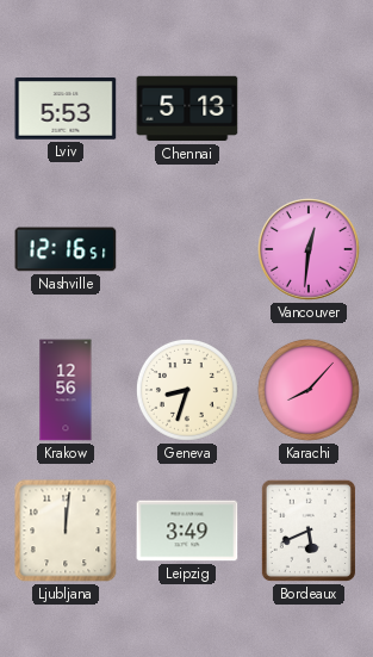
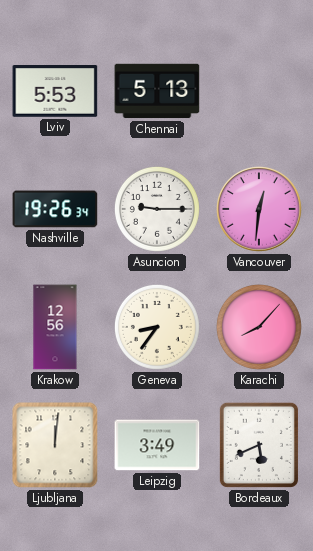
Nashville: 12:16 -> 19:26 (55, 209)
Asuncion: none -> 9:15 (157, 209)
Geneva: 8:33 -> 8:36 (157, 327)
